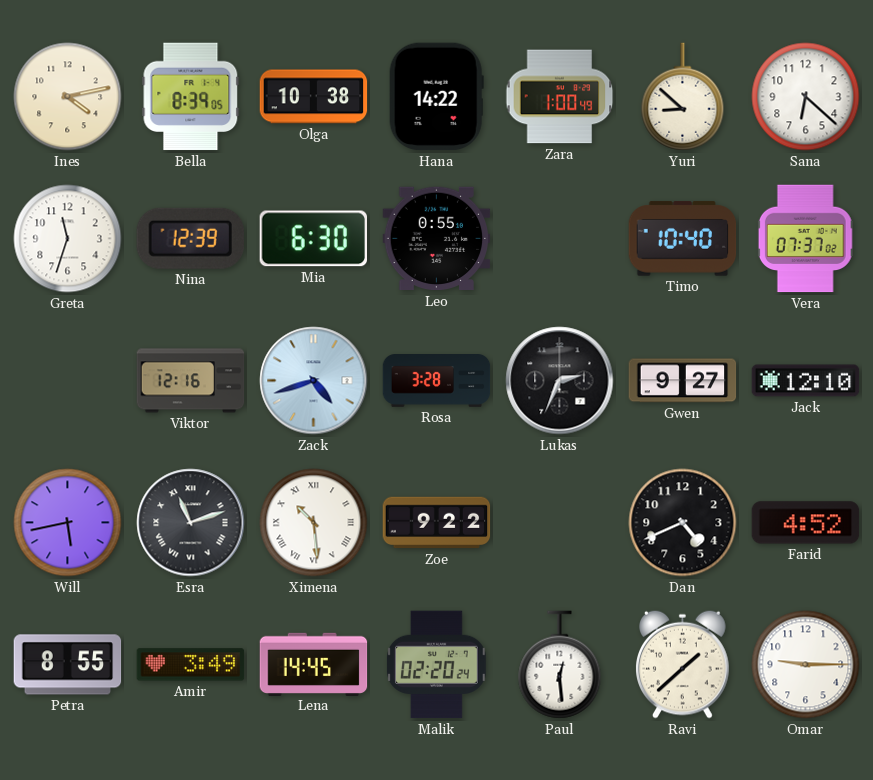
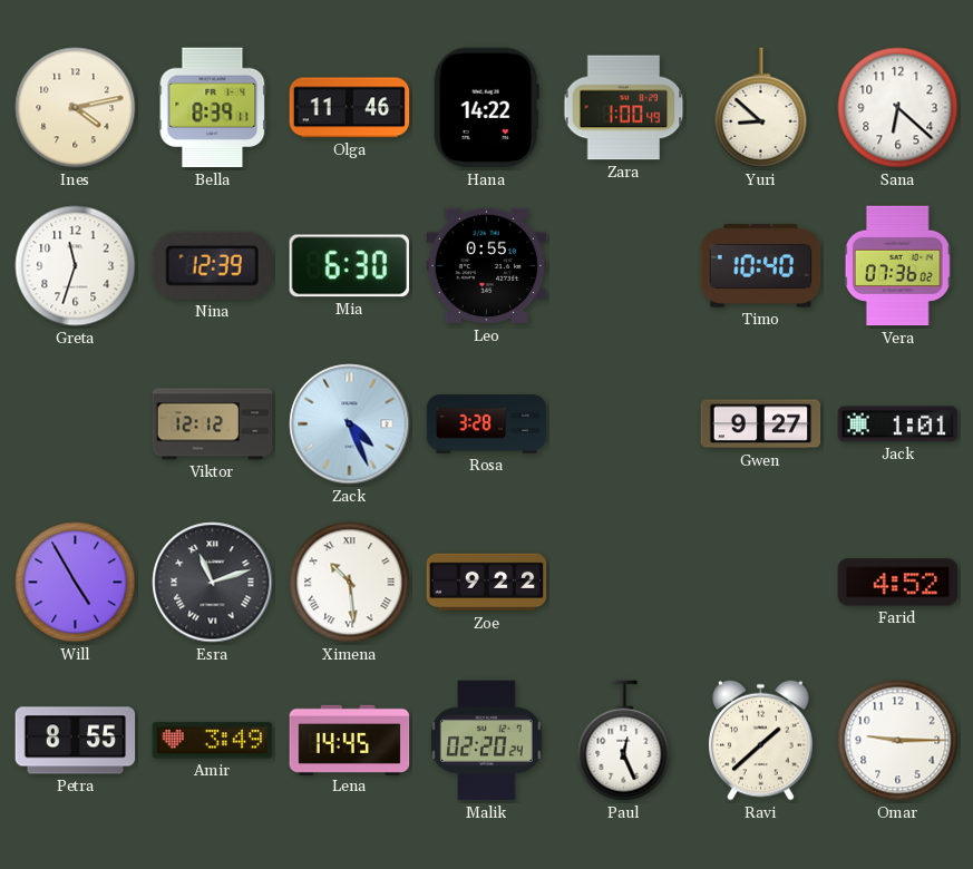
Bella: 8:39:05 -> 8:39:11 (213, 108)
Olga: 10:38 -> 11:46 (350, 108)
Vera: 07:37 -> 07:36 (897, 266)
Viktor: 12:16 -> 12:12 (213, 424)
Zack: 4:42 -> 4:26 (350, 424)
Lukas: 2:34 -> none (560, 381)
Jack: 12:10 -> 1:01 (898, 424)
Will: 5:43 -> 4:55 (76, 583)
Dan: 4:41 -> none (683, 523)
Paul: 12:29 -> 12:26 (624, 741)
